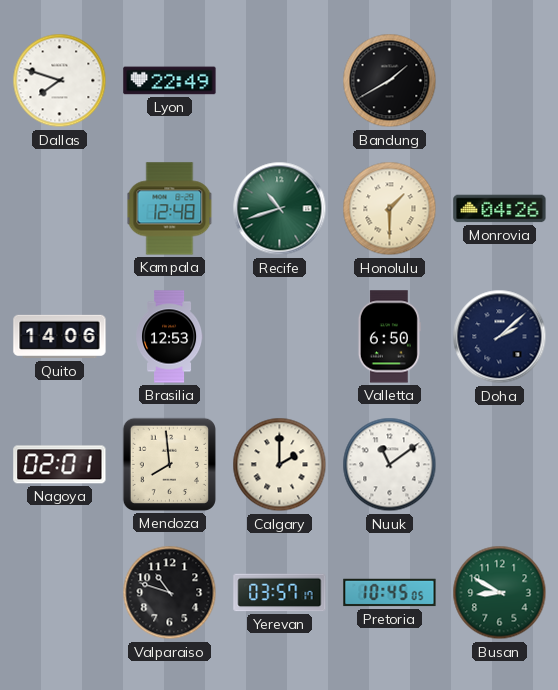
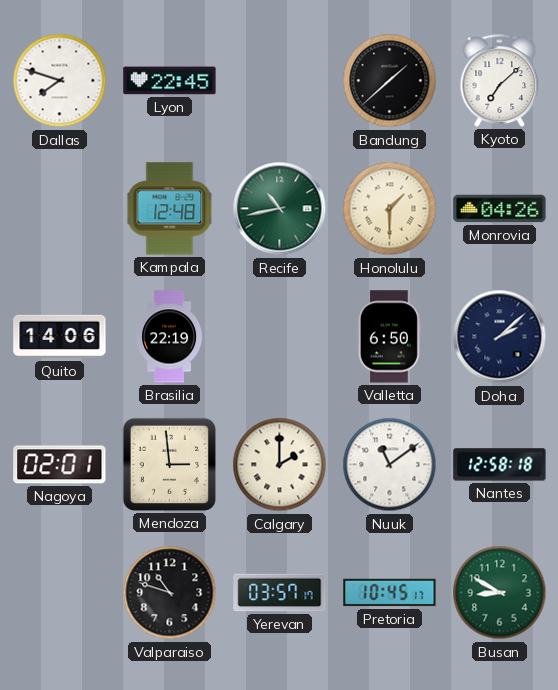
Lyon: 22:49 -> 22:45 (170, 81)
Bandung: 1:40 -> 1:38 (390, 81)
Kyoto: none -> 7:08 (500, 80)
Recife: 10:42 -> 10:43 (280, 209)
Brasilia: 12:53 -> 22:19 (170, 337)
Mendoza: 7:59 -> 2:59 (169, 464)
Nantes: none -> 12:58 (500, 465)
Pretoria: 10:45:05 -> 10:45:17 (390, 593)
